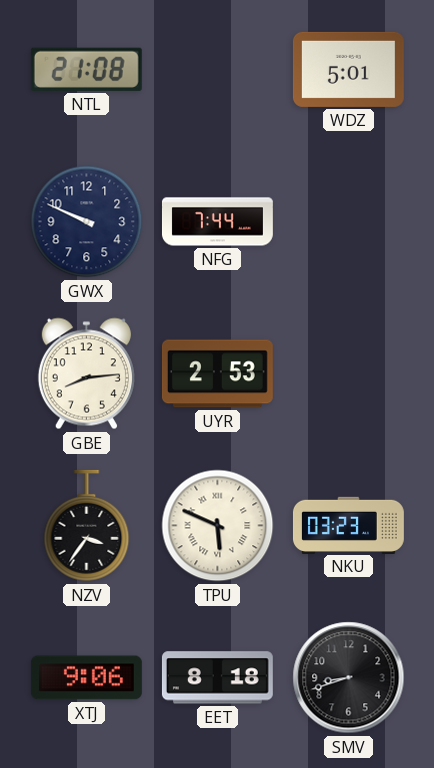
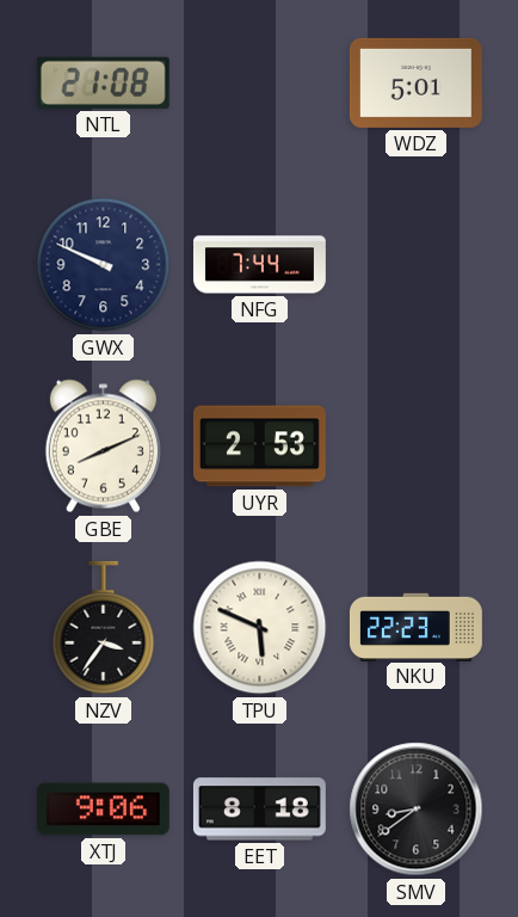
GBE: 8:14 -> 8:11 (103, 447)
NKU: 03:23 -> 22:23 (415, 627)
SMV: 8:42 -> 8:39 (417, 810)
